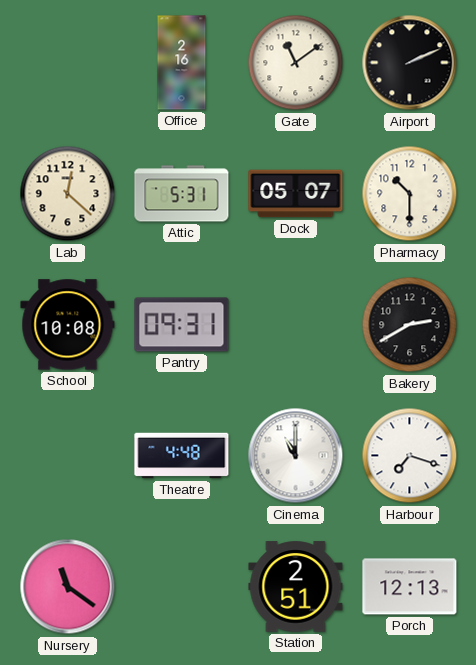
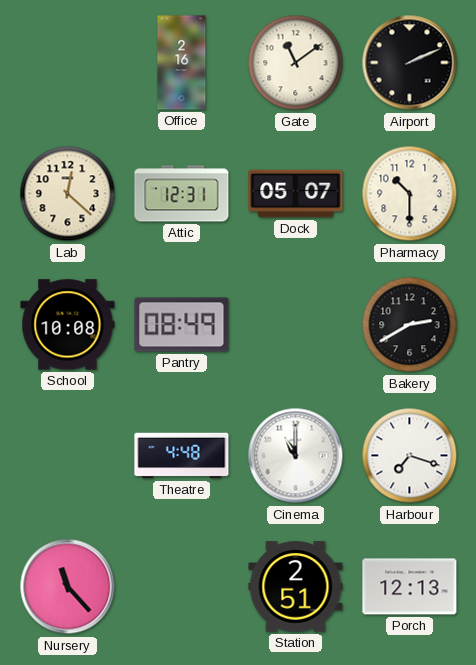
Attic: 5:31 -> 12:31 (182, 194)
Pantry: 09:31 -> 08:49 (182, 325)
Nursery: 11:21 -> 11:23 (68, 587)
